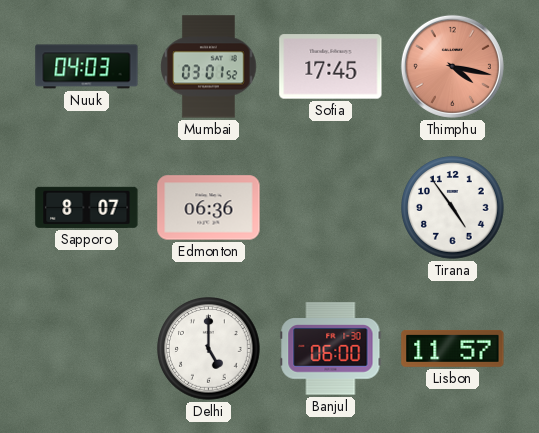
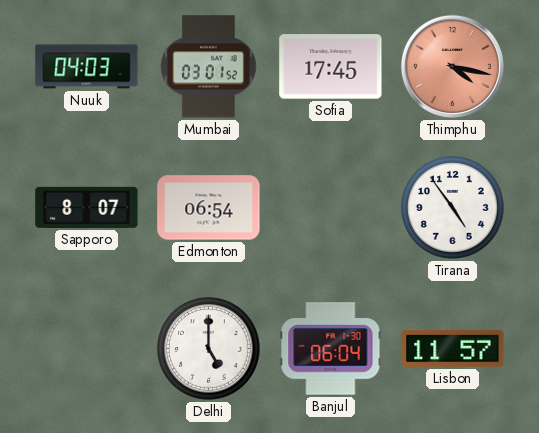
Edmonton: 06:36 -> 06:54 (209, 208)
Banjul: 06:00 -> 06:04 (331, 349)
